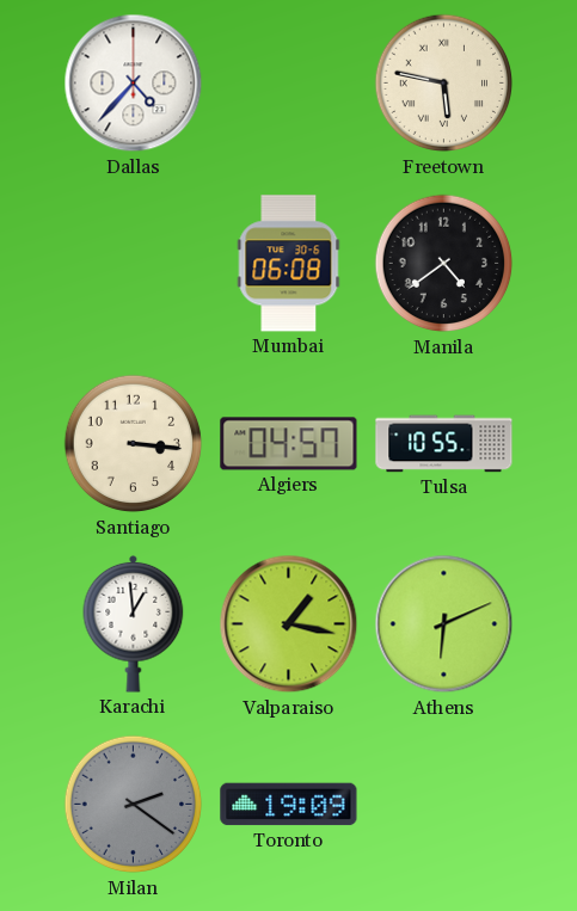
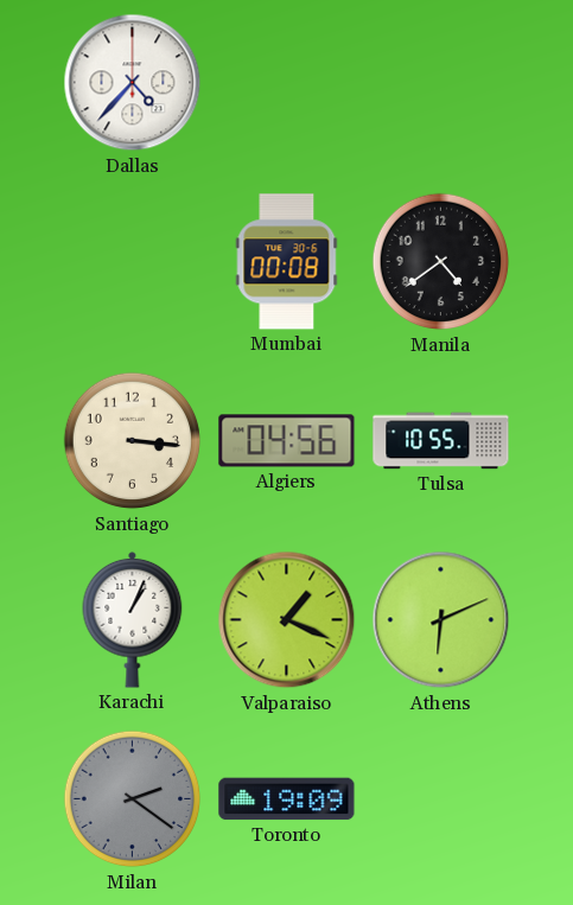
Freetown: 5:47 -> none (444, 84)
Mumbai: 06:08 -> 00:08 (287, 262)
Algiers: 04:57 -> 04:56 (287, 441)
Karachi: 12:59 -> 1:04 (133, 619)
Valparaiso: 1:17 -> 1:19 (287, 620)
